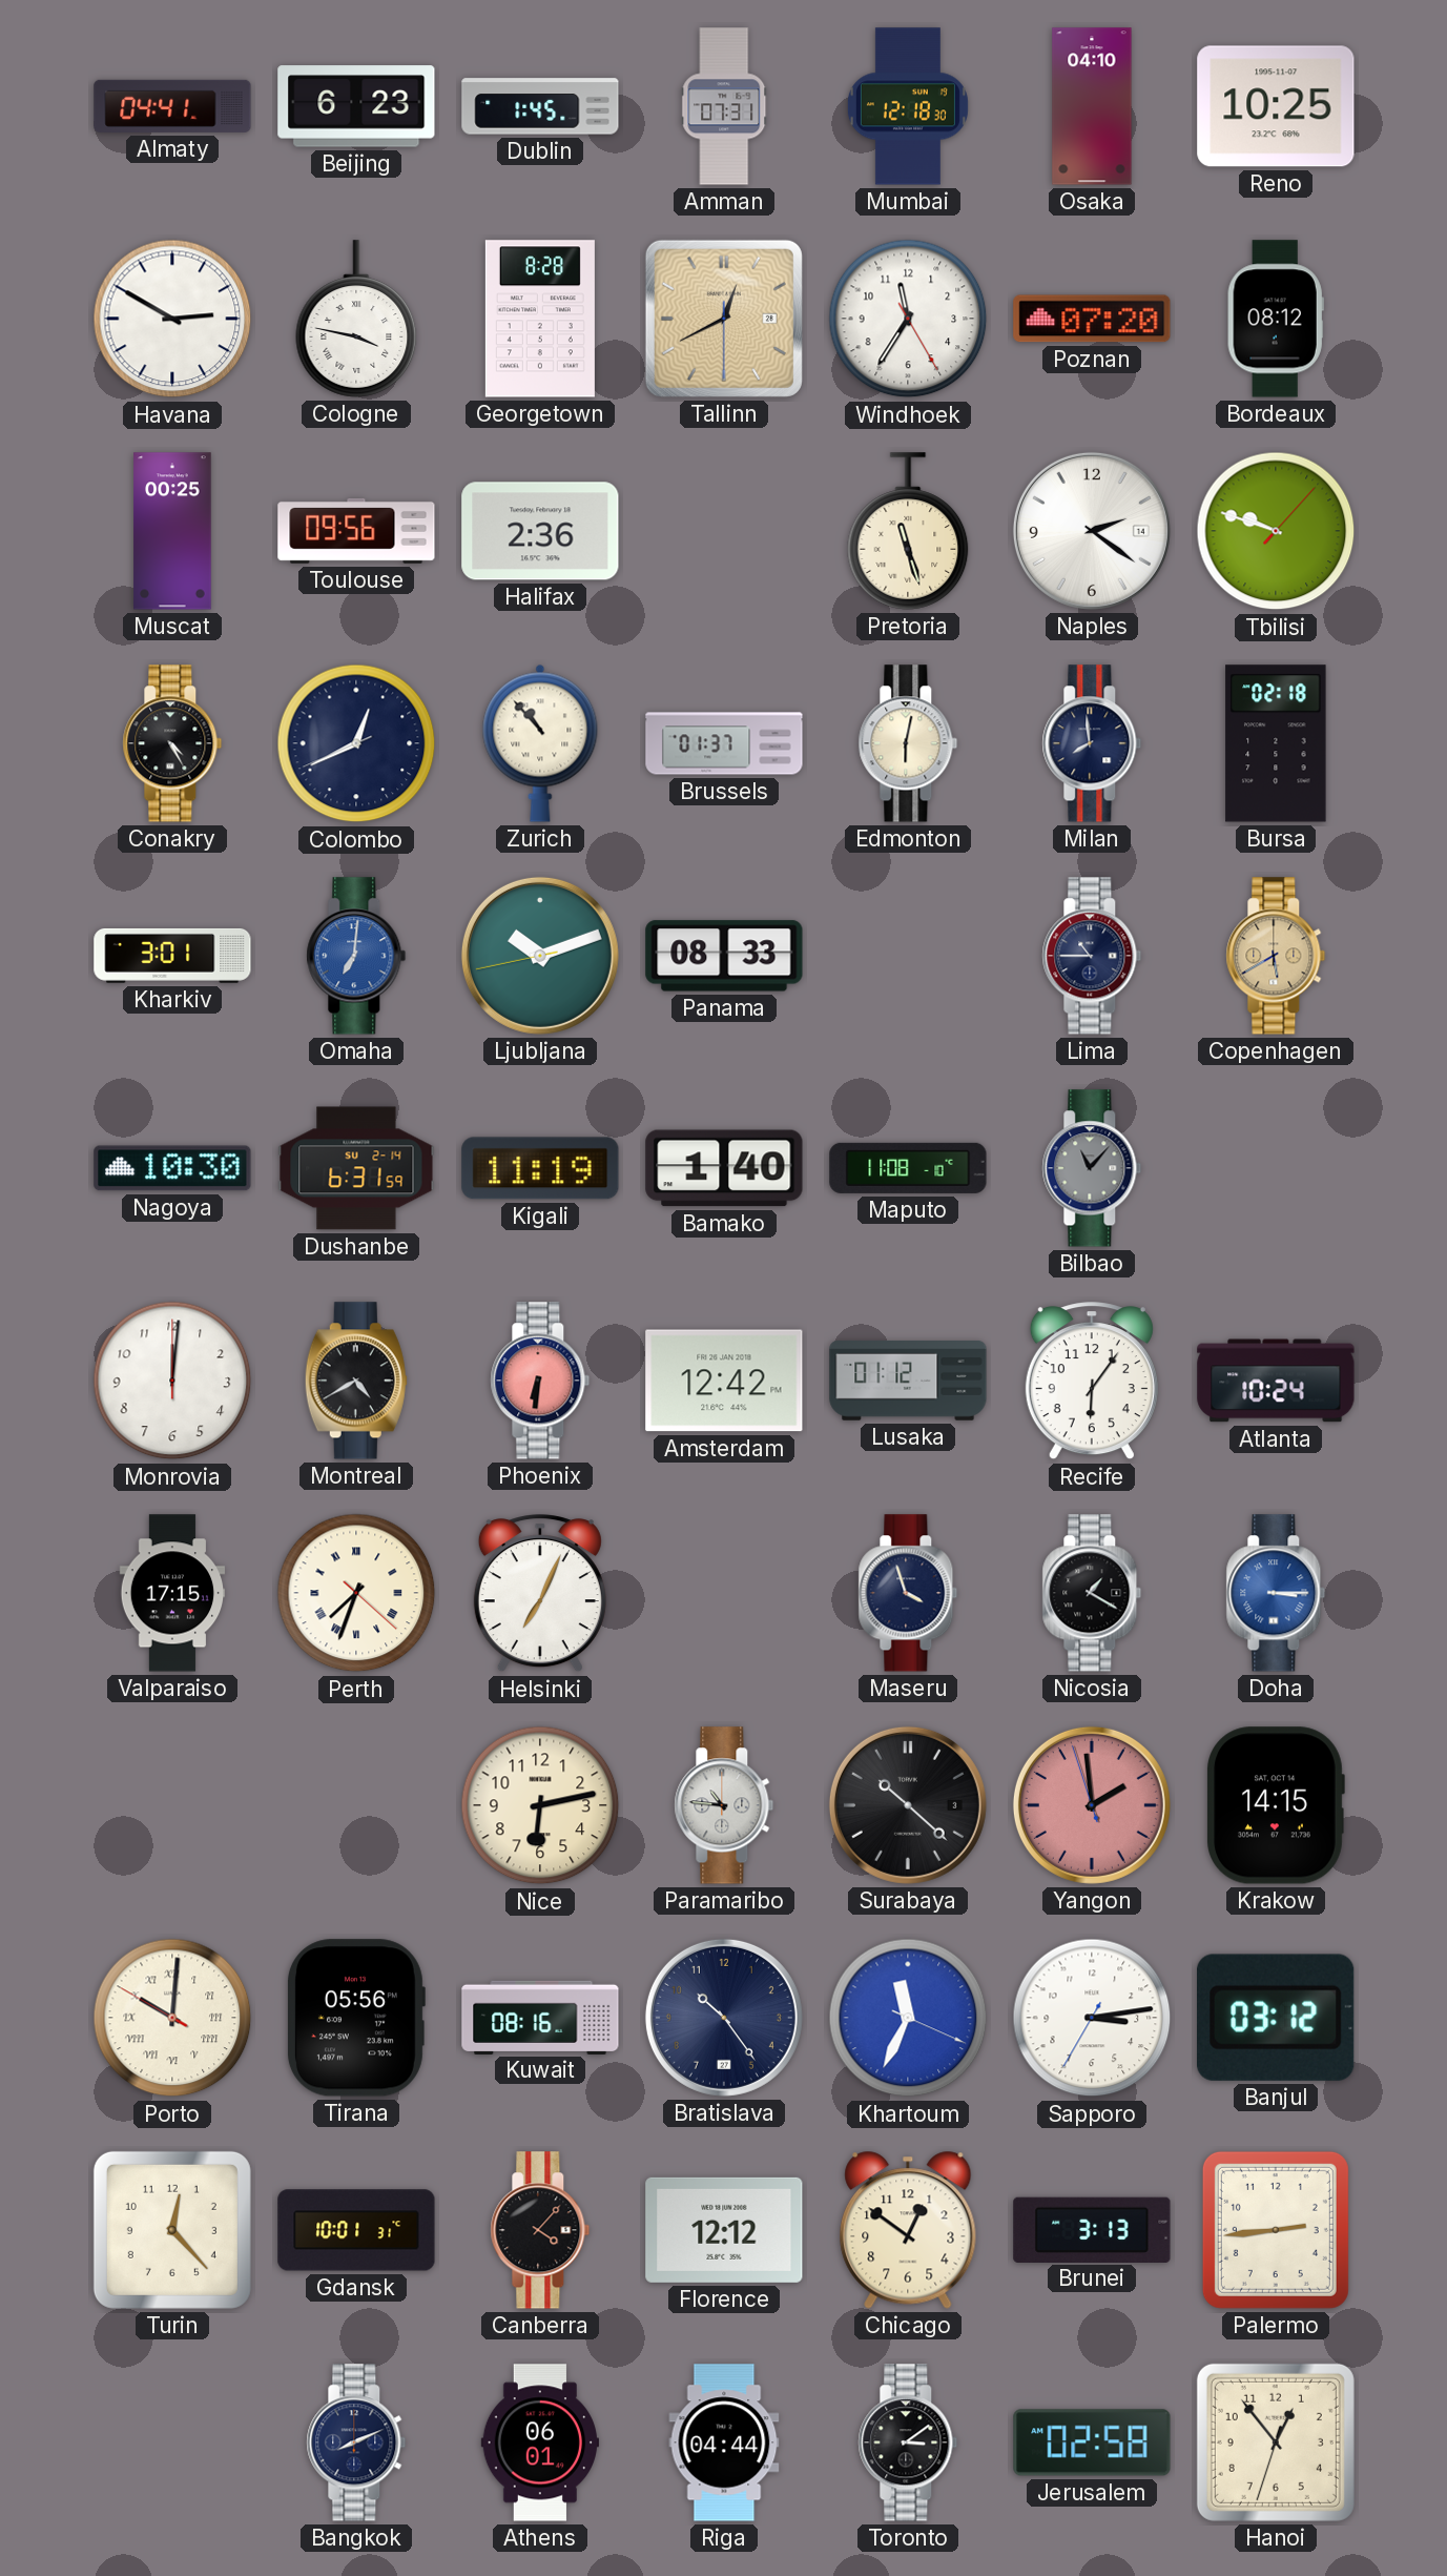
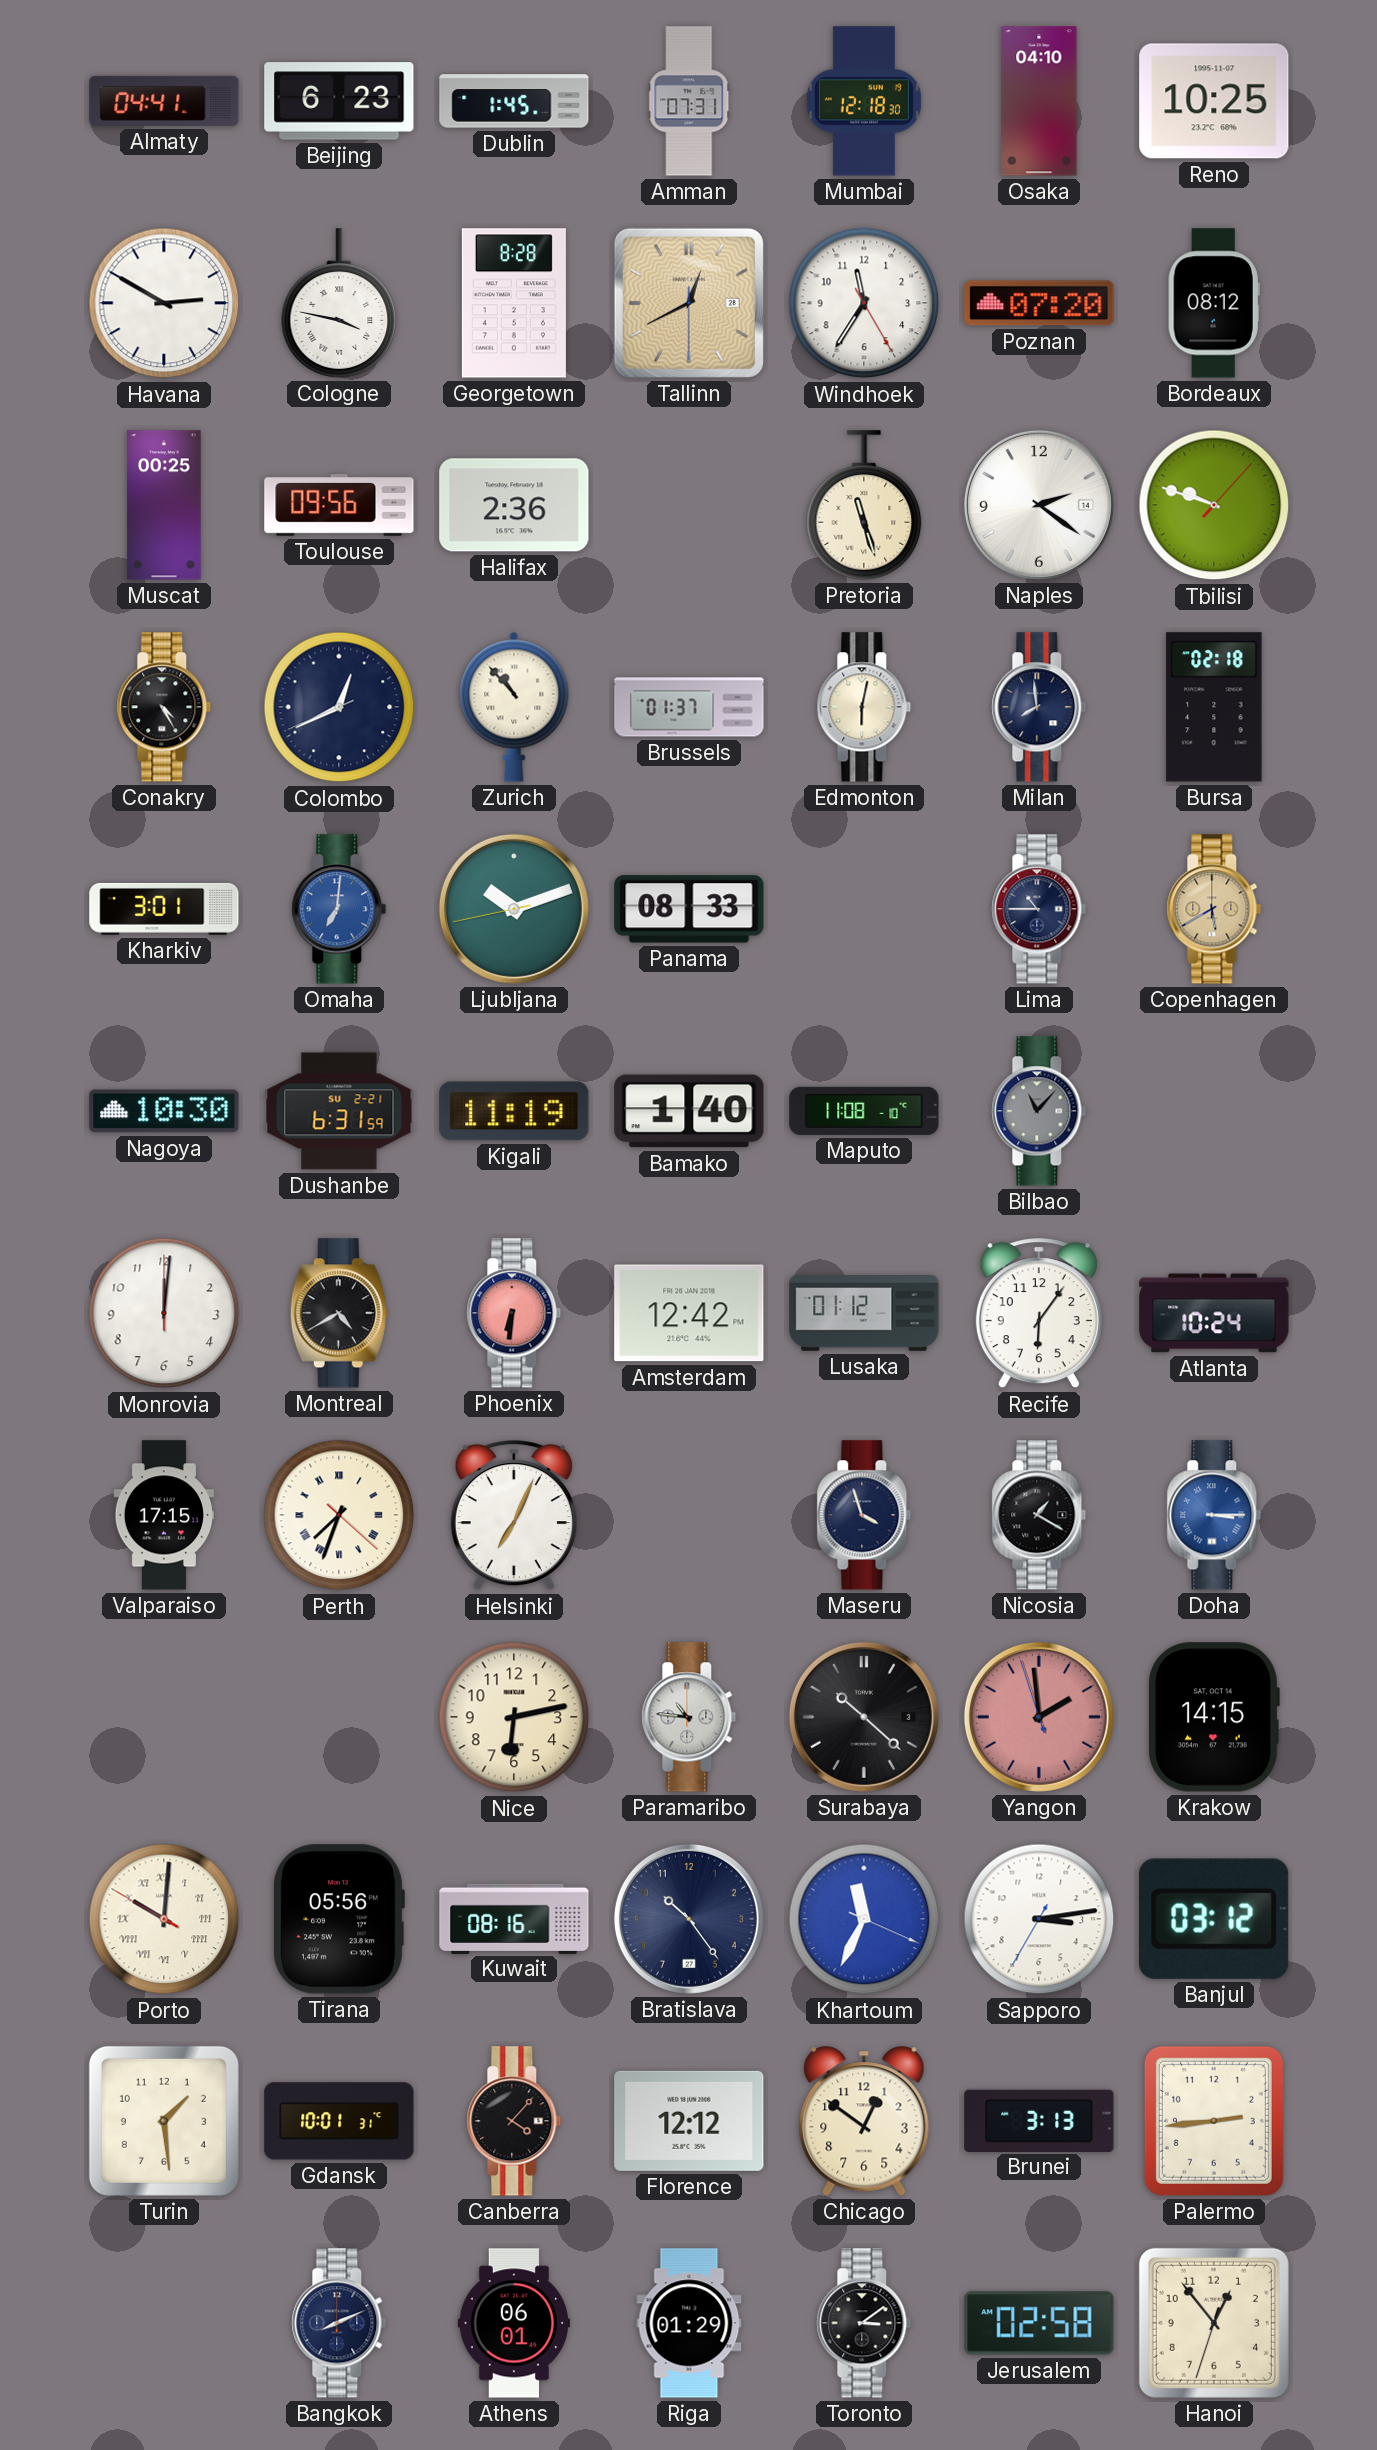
Dushanbe date: SU 2-14 -> SU 2-21 (339, 1111)
Turin: 12:23 -> 1:29 (164, 2121)
Riga: 04:44 -> 01:29 (689, 2323)
